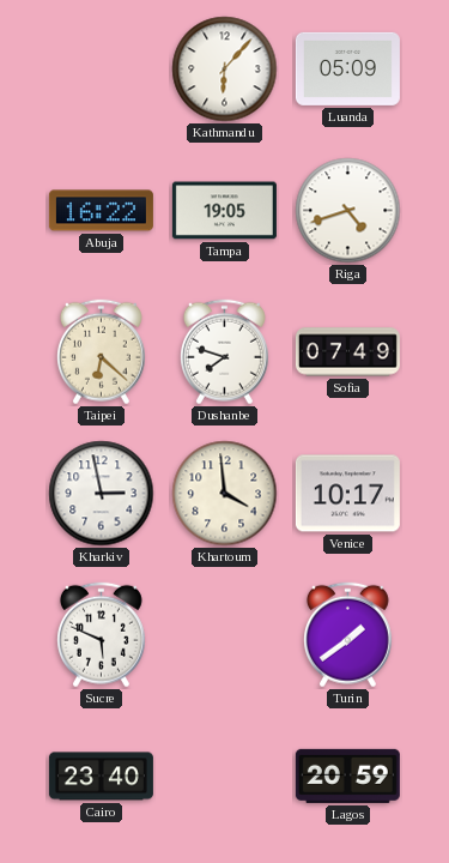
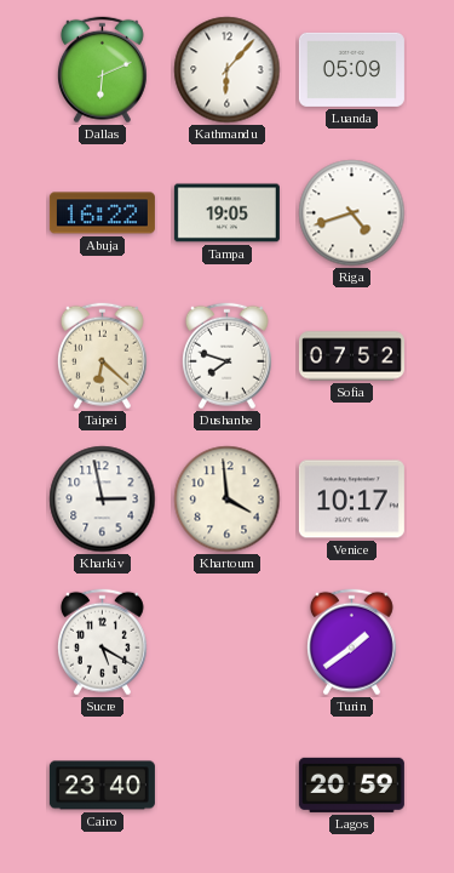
Dallas: none -> 6:11 (102, 70)
Sofia: 07:49 -> 07:52 (351, 356)
Sucre: 5:49 -> 5:20 (102, 643)
